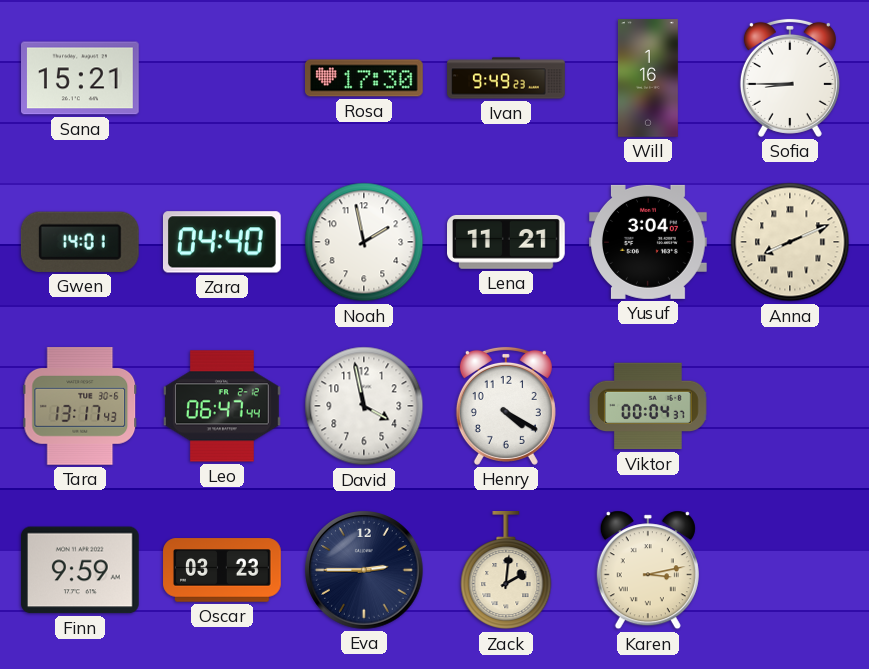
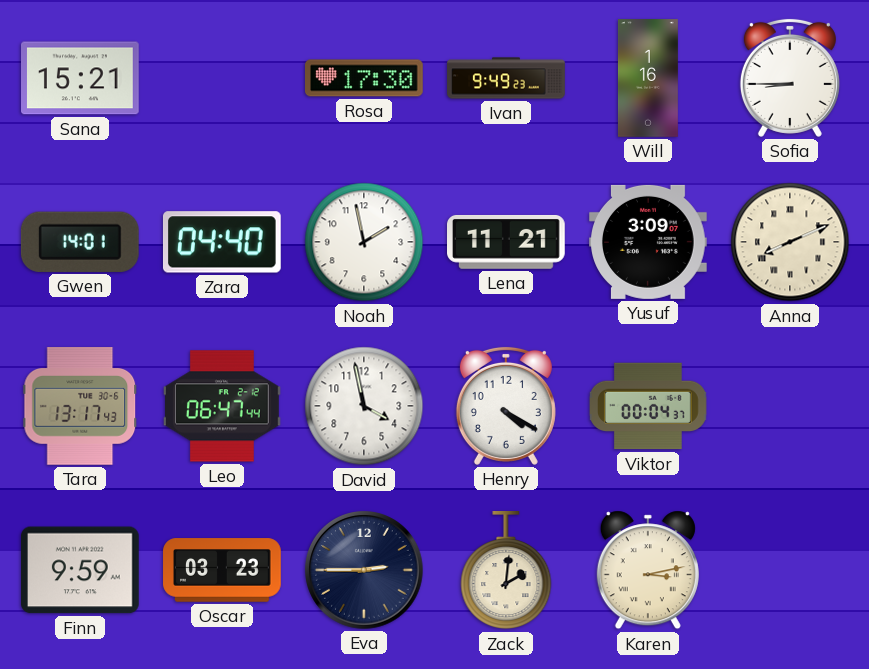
Yusuf: 3:04 -> 3:09 (649, 242)
